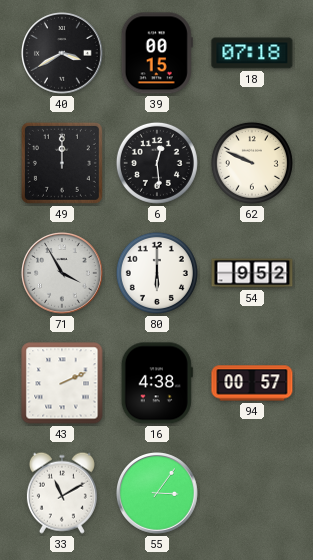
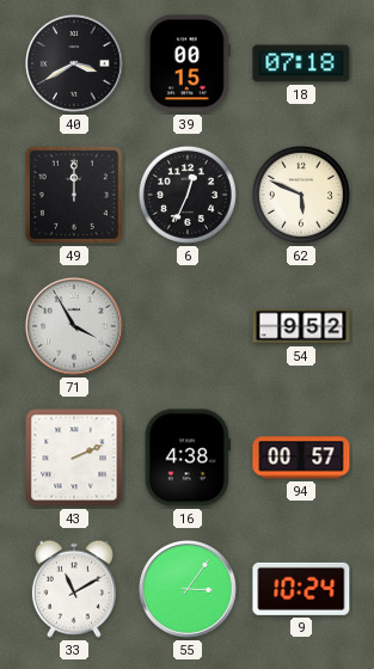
6: 12:29 -> 12:34 (188, 195)
62: 9:49 -> 5:49 (301, 195)
80: 6:00 -> none (157, 273)
9: none -> 10:24 (301, 589)
